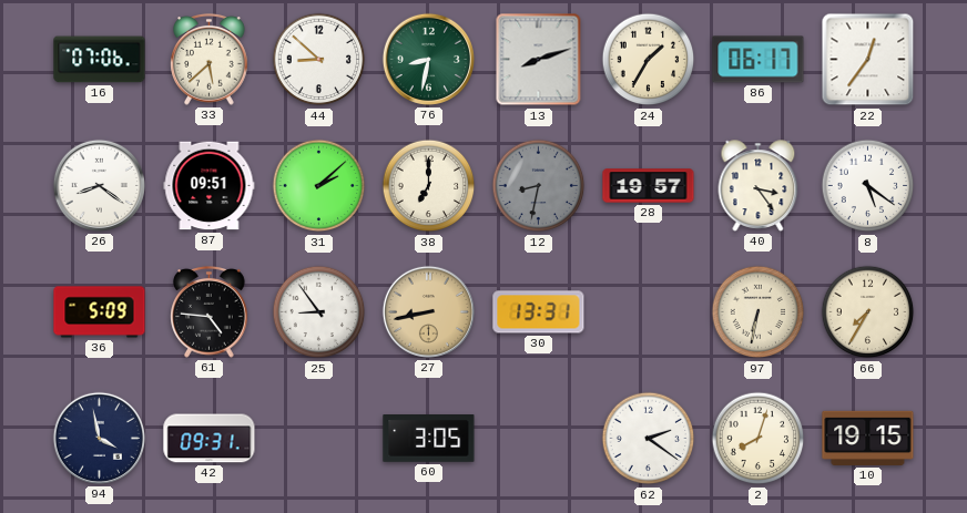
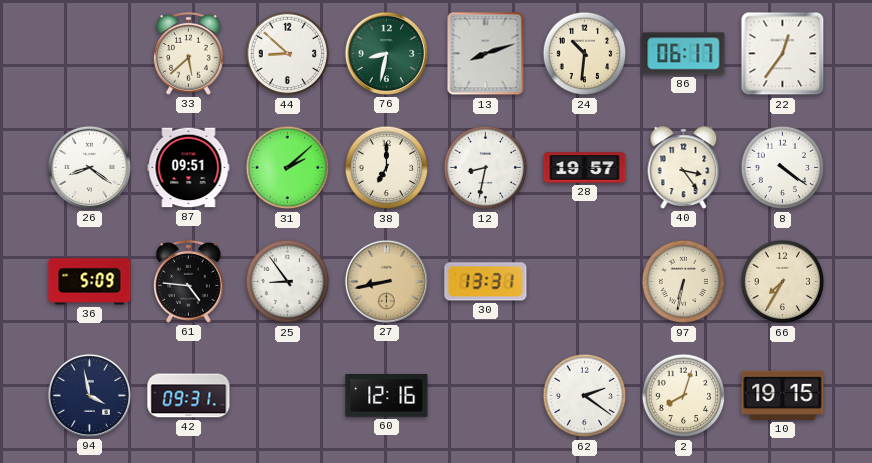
16: 07:06 -> none (100, 60)
24: 1:35 -> 10:31 (585, 54)
12 dial: grey -> white (486, 168)
8: 5:21 -> 4:21 (783, 168)
60: 3:05 -> 12:16 (387, 396)
